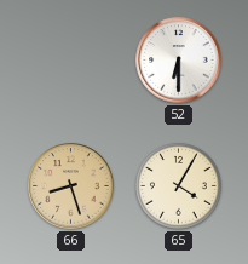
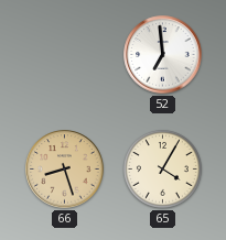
52: 6:30 -> 6:59 (163, 55)
